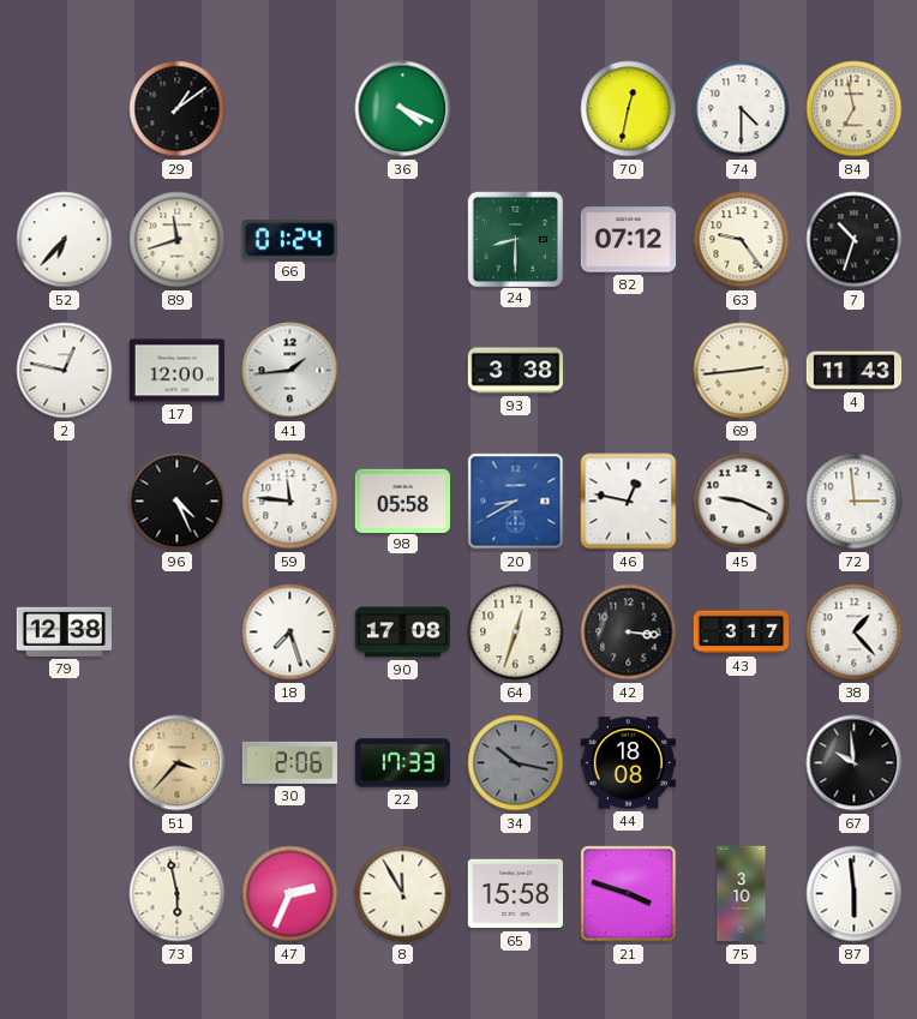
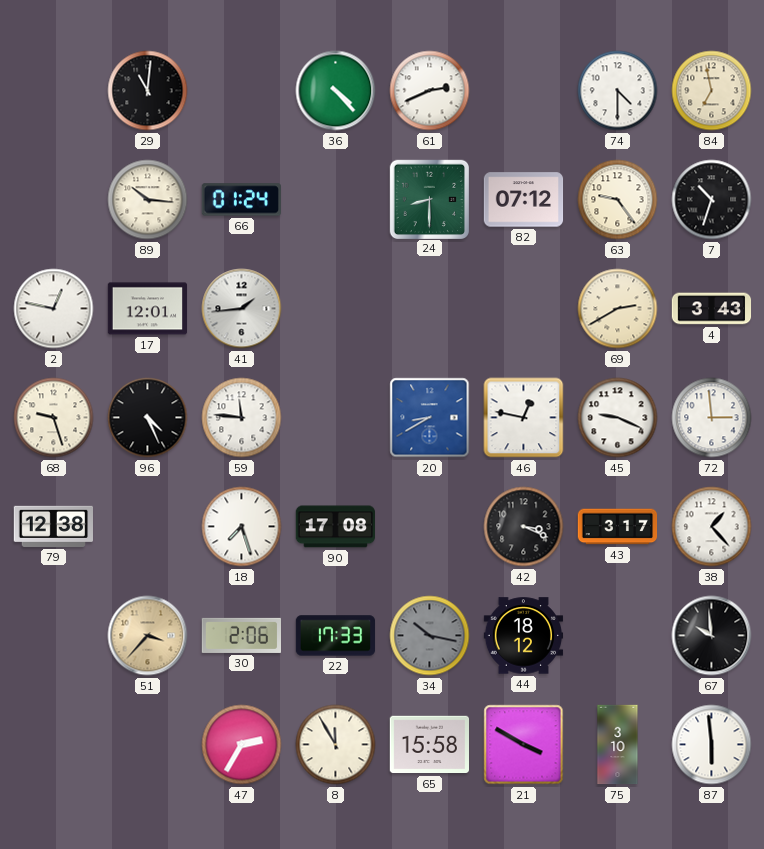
29: 1:09 -> 11:01 (148, 91)
36: 4:19 -> 4:23 (336, 91)
61: none -> 2:41 (430, 91)
70: 12:32 -> none (629, 109)
52: 6:37 -> none (65, 240)
89: 11:42 -> 10:16 (148, 200)
17: 12:00 -> 12:01 (148, 309)
93: 3:38 -> none (516, 371)
69: 2:44 -> 2:40 (618, 309)
4: 11:43 -> 3:43 (712, 309)
68: none -> 9:27 (54, 418)
98: 05:58 -> none (402, 500)
64: 12:33 -> none (516, 633)
42: 3:16 -> 3:19 (524, 527)
44: 18:08 -> 18:12 (524, 636)
73: 5:58 -> none (178, 894)
47: 2:34 -> 2:35 (242, 745)
21: 3:48 -> 3:50 (524, 745)
